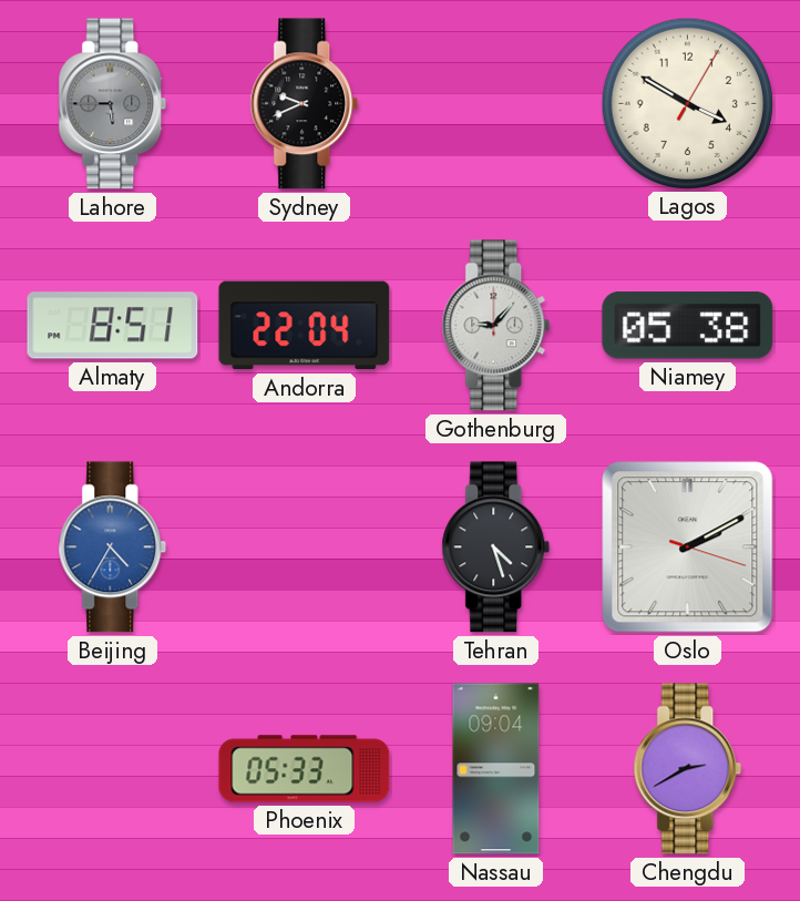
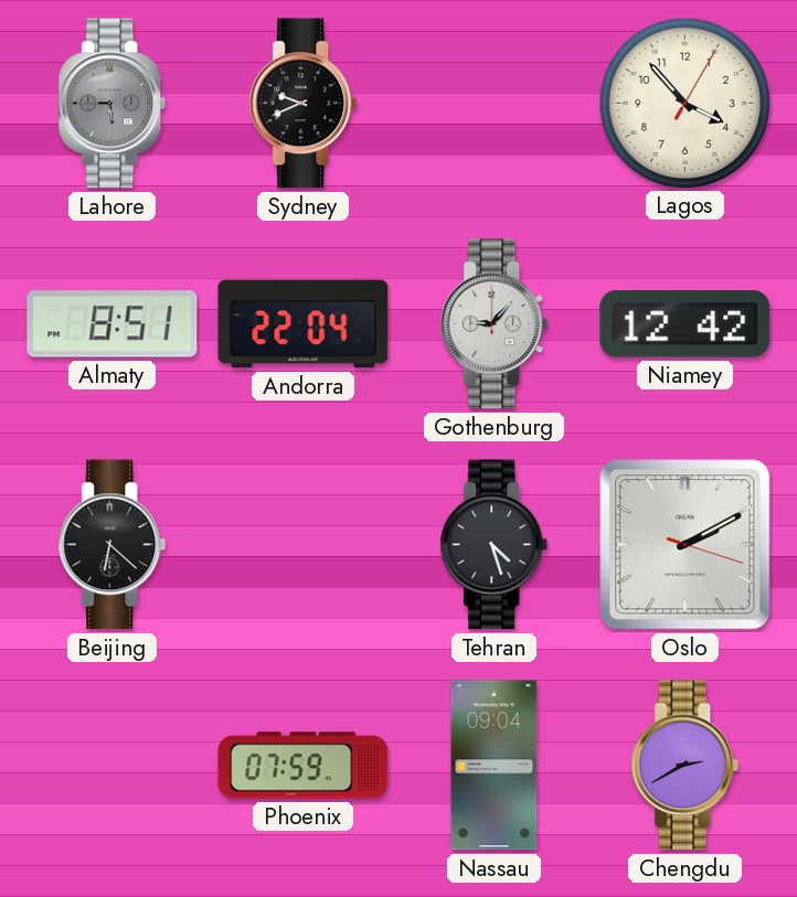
Lagos: 3:50 -> 3:53 (684, 103)
Niamey: 05:38 -> 12:42 (686, 324)
Beijing: 4:35 -> 6:22 (113, 545)
Beijing dial: blue -> black (113, 545)
Phoenix: 05:33 -> 07:59 (304, 766)
